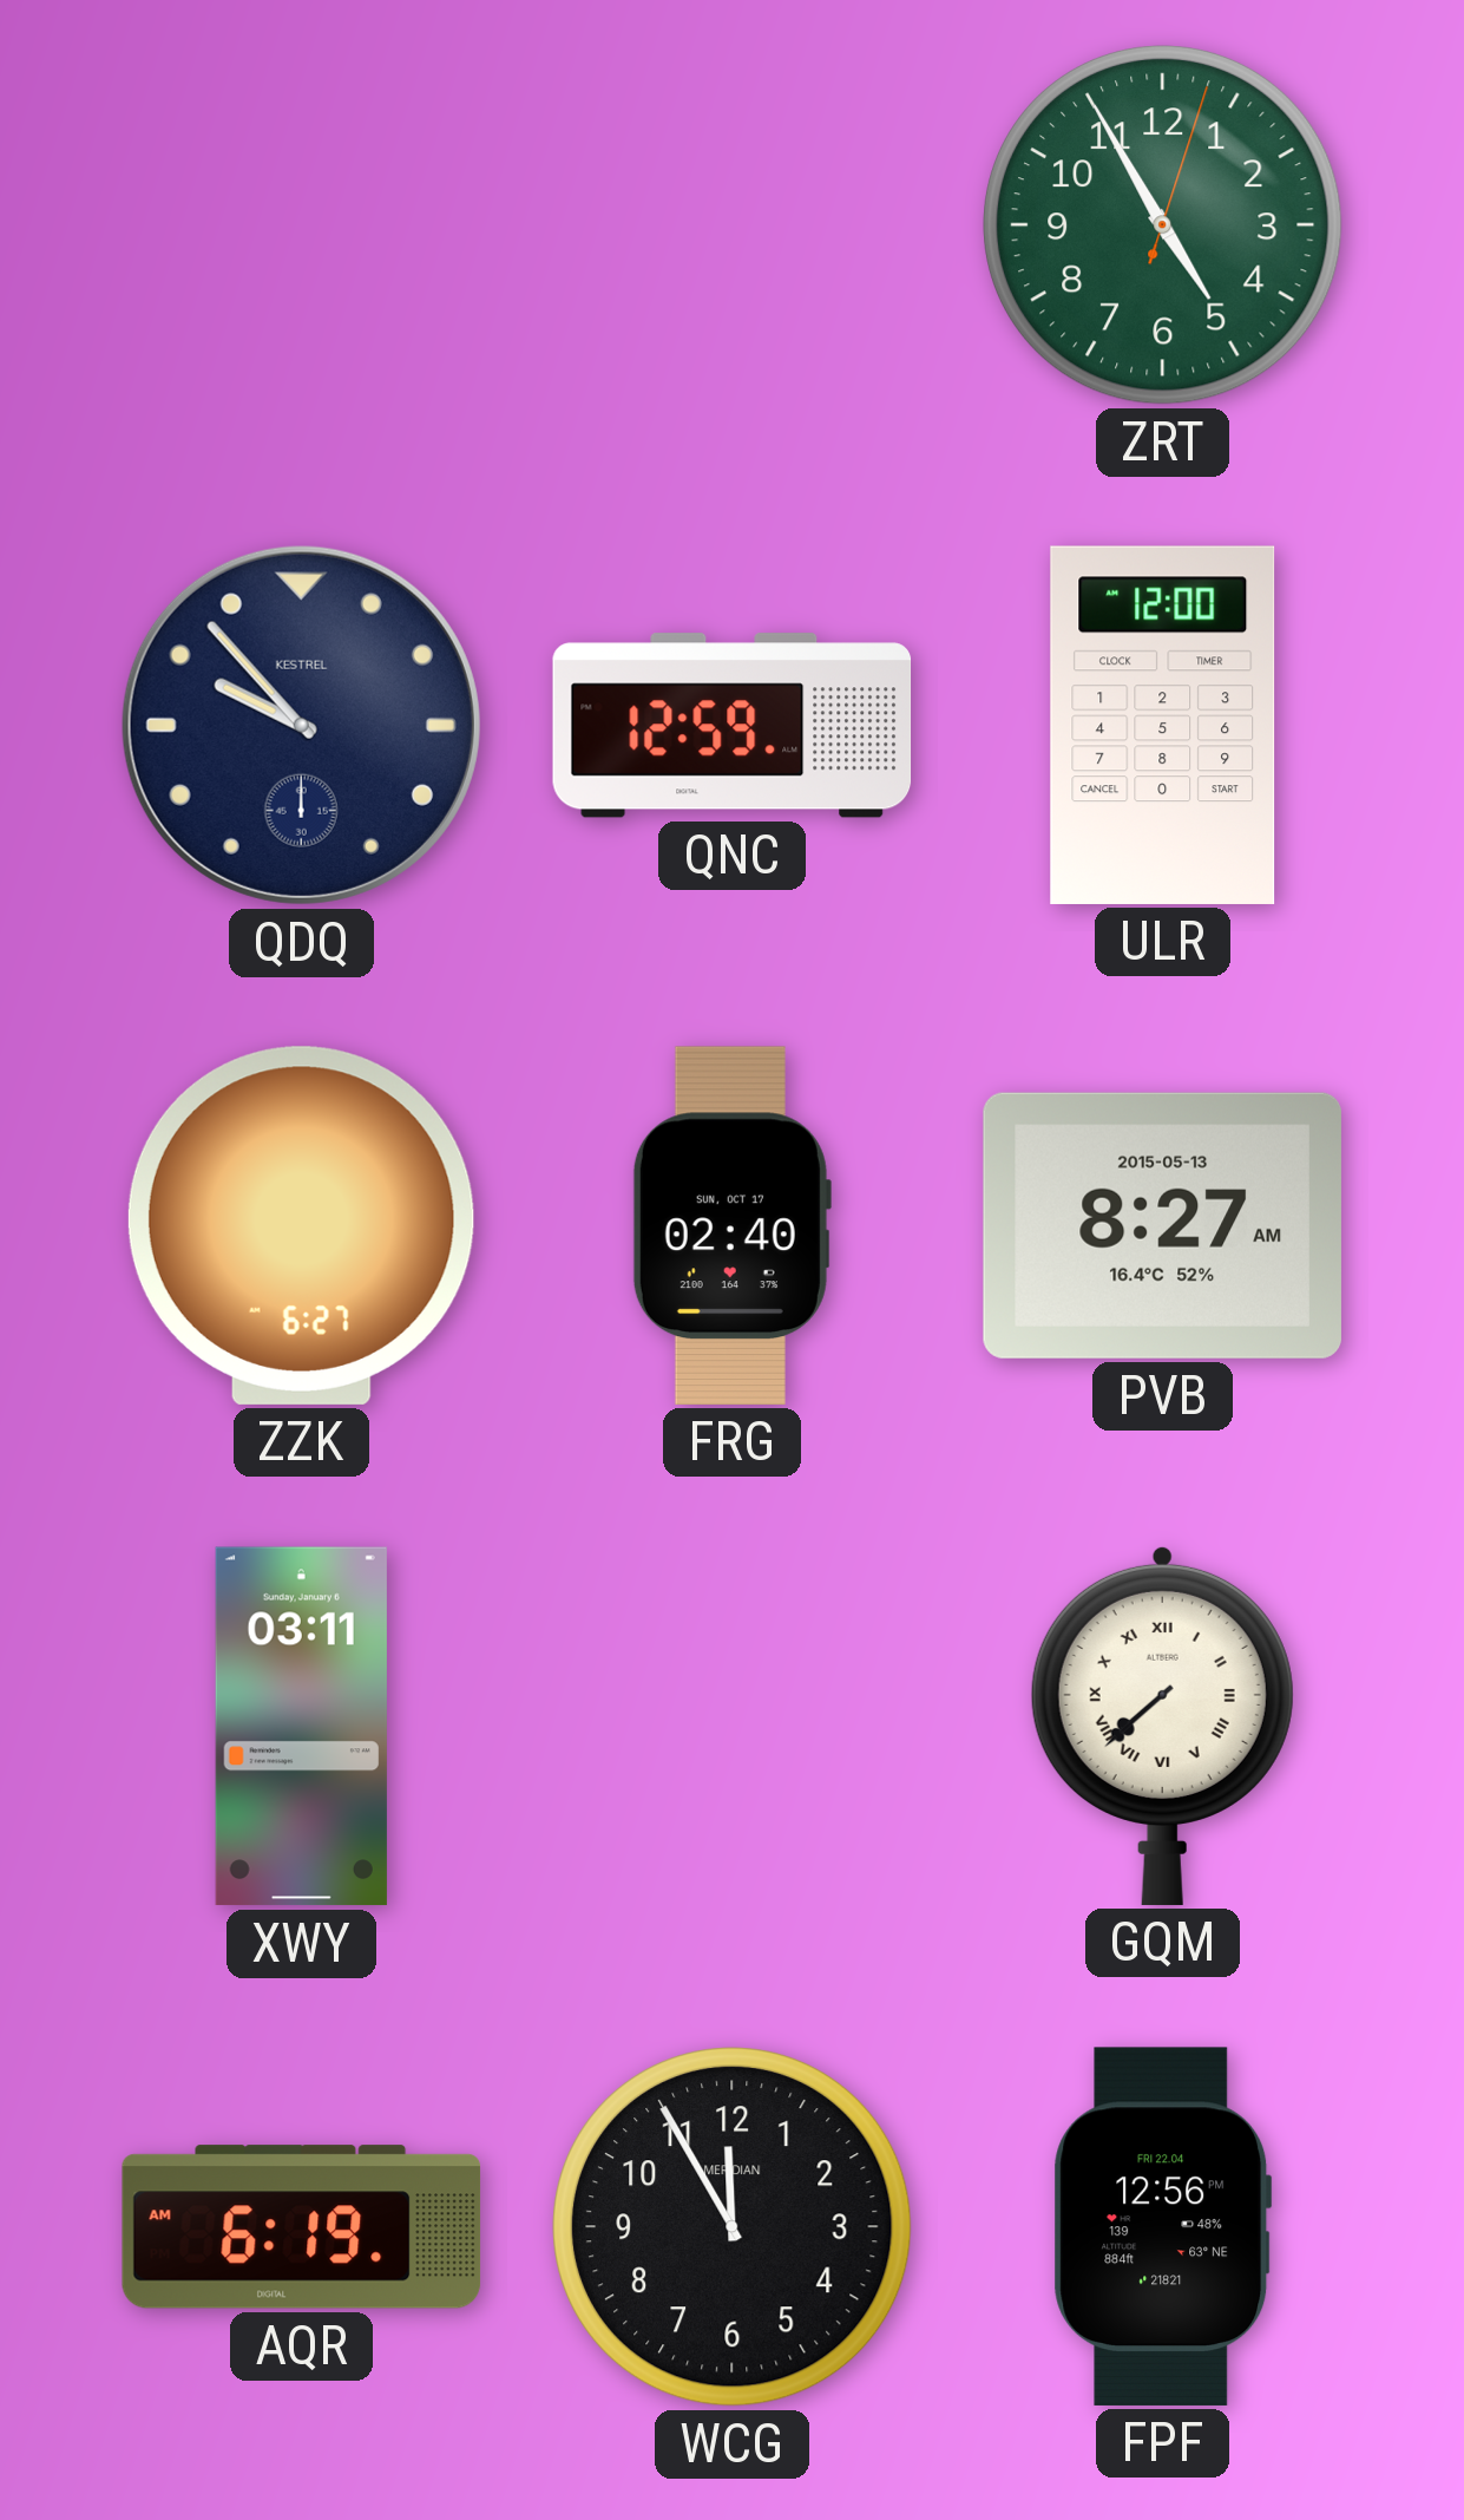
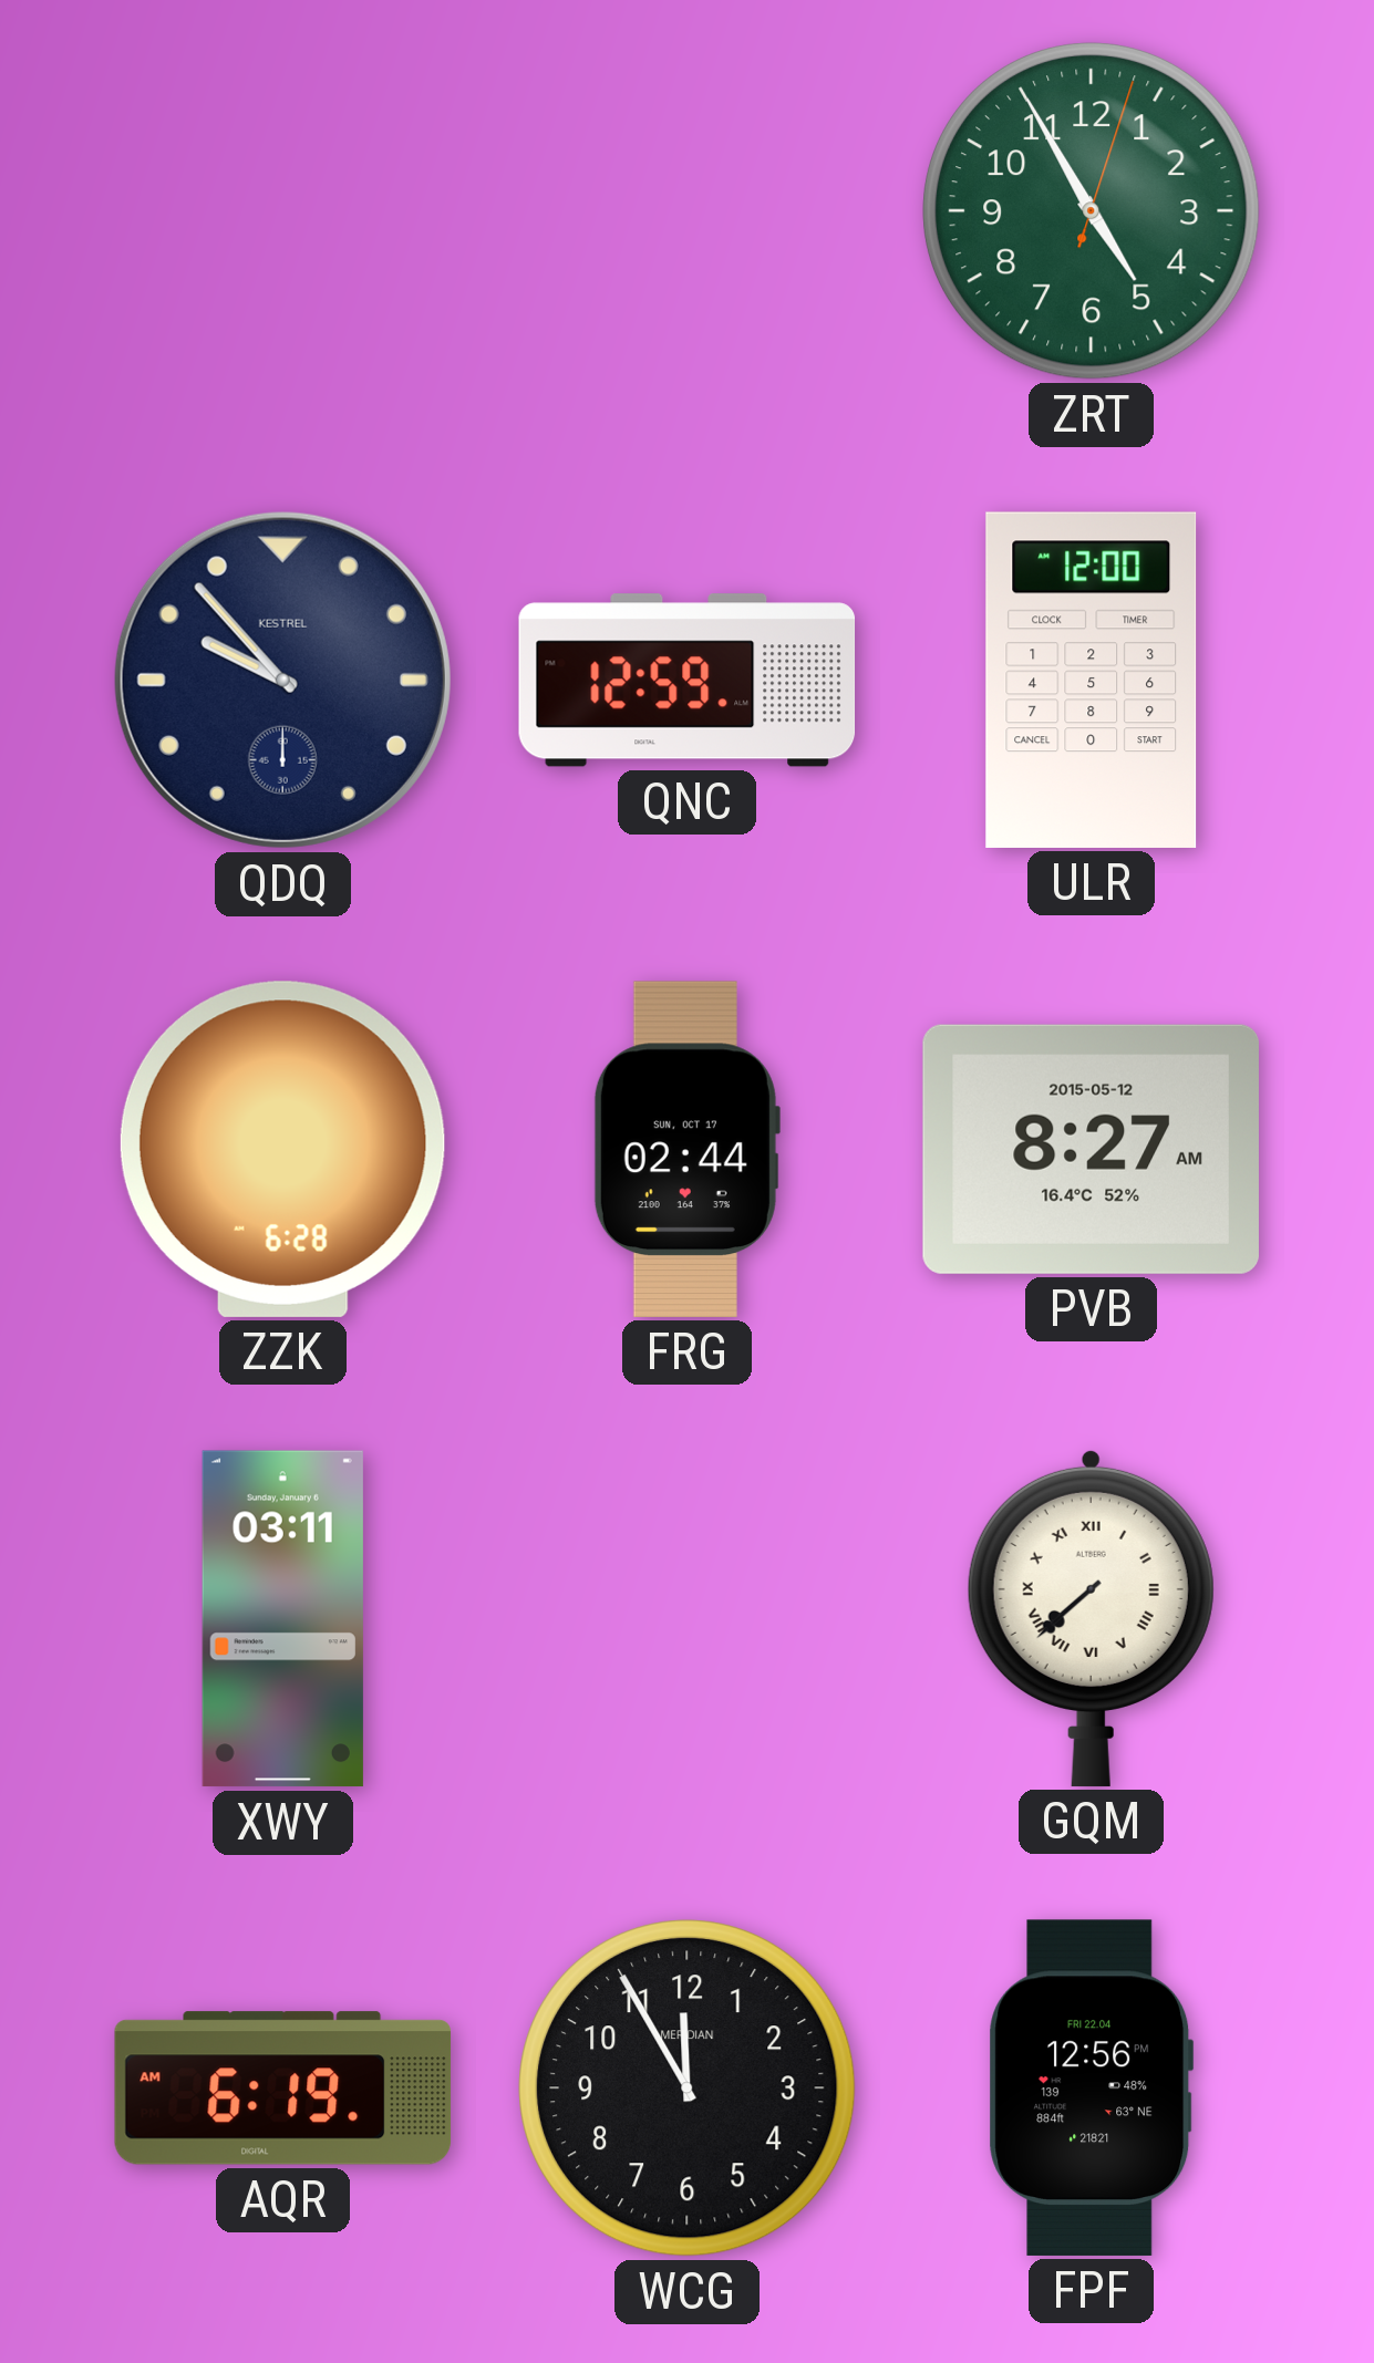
ZZK: 6:27 -> 6:28 (282, 1149)
FRG: 02:40 -> 02:44 (686, 1149)
PVB date: 2015-05-13 -> 2015-05-12 (1091, 1149)
